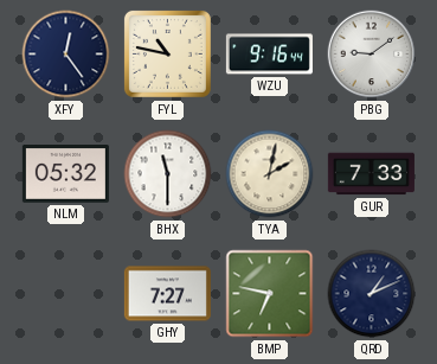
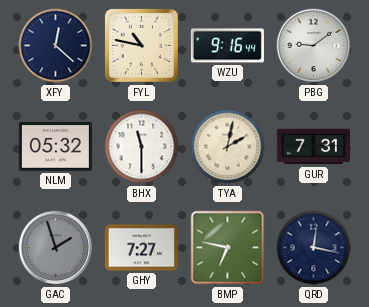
XFY: 12:24 -> 12:22 (56, 46)
GUR: 7:33 -> 7:31 (313, 147)
GAC: none -> 1:57 (56, 248)
QRD: 1:11 -> 12:17 (314, 248)
